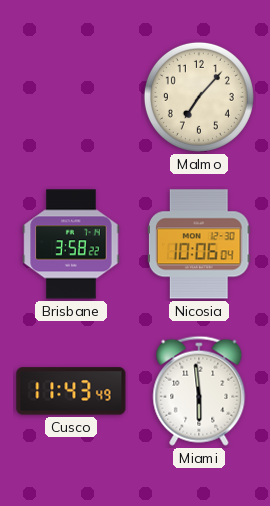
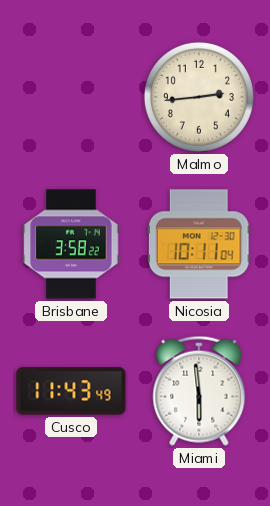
Malmo: 7:07 -> 2:44 (199, 97)
Nicosia: 10:06 -> 10:11 (199, 244)
